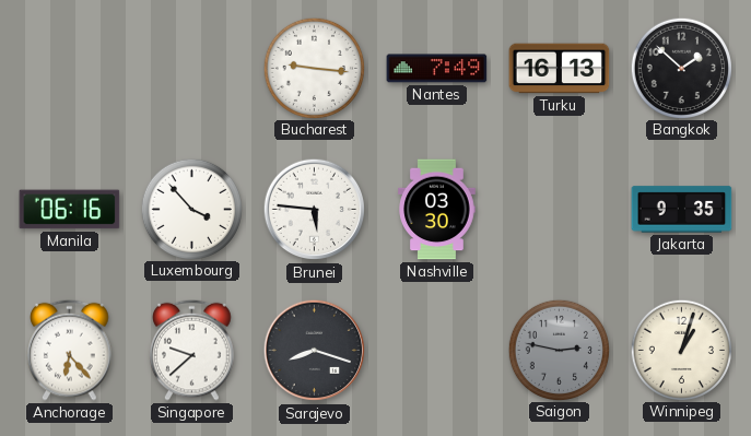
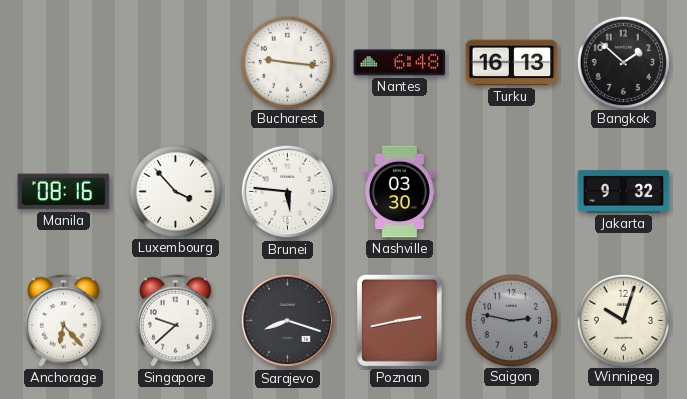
Nantes: 7:49 -> 6:48 (400, 63)
Manila: 06:16 -> 08:16 (64, 192)
Jakarta: 9:35 -> 9:32 (624, 192)
Poznan: none -> 2:43 (399, 320)
Winnipeg: 1:03 -> 10:03 (623, 320)
